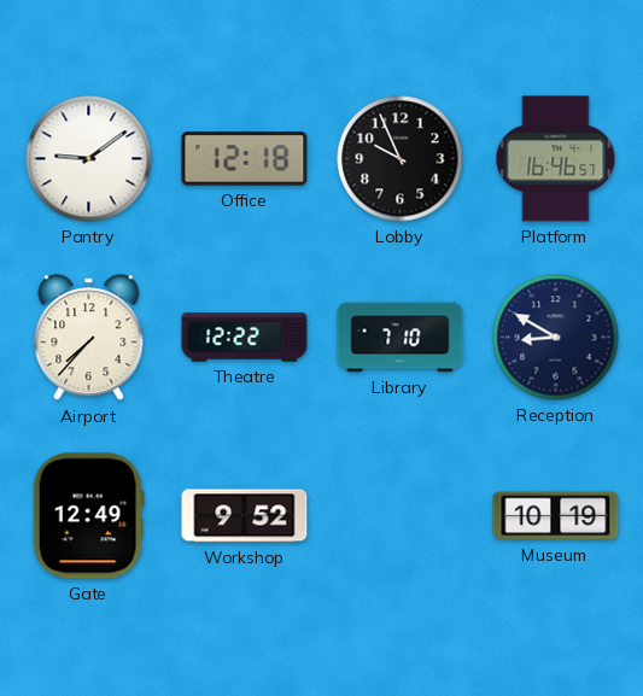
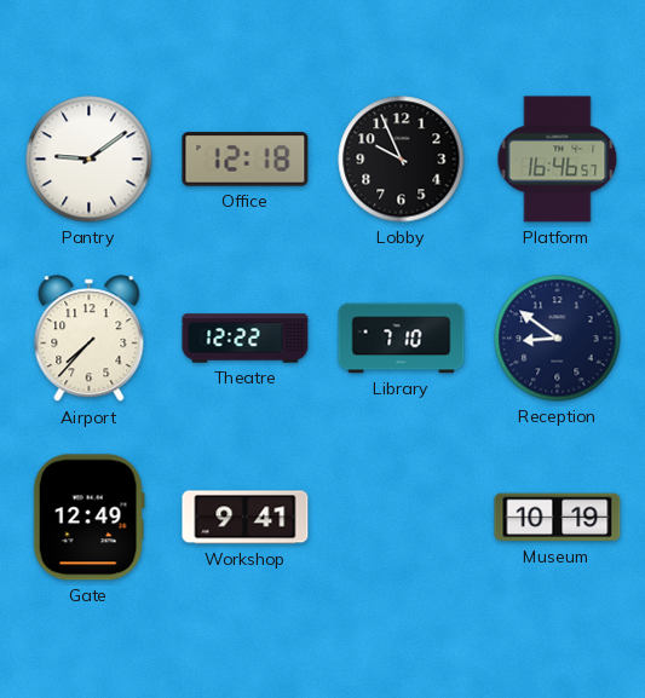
Reception: 8:50 -> 8:51 (558, 339)
Workshop: 9:52 -> 9:41 (246, 518)
